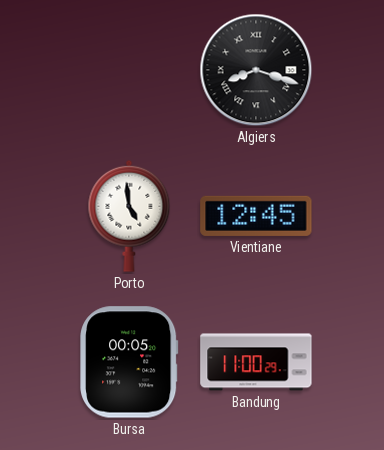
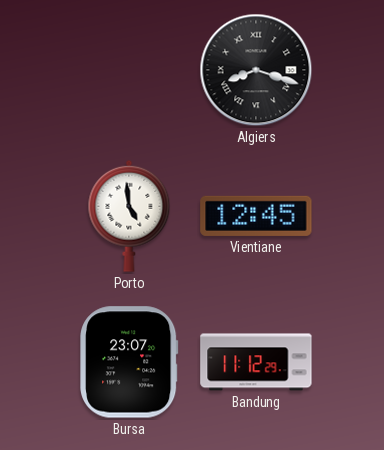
Bursa: 00:05 -> 23:07 (129, 362)
Bandung: 11:00 -> 11:12 (256, 362)
